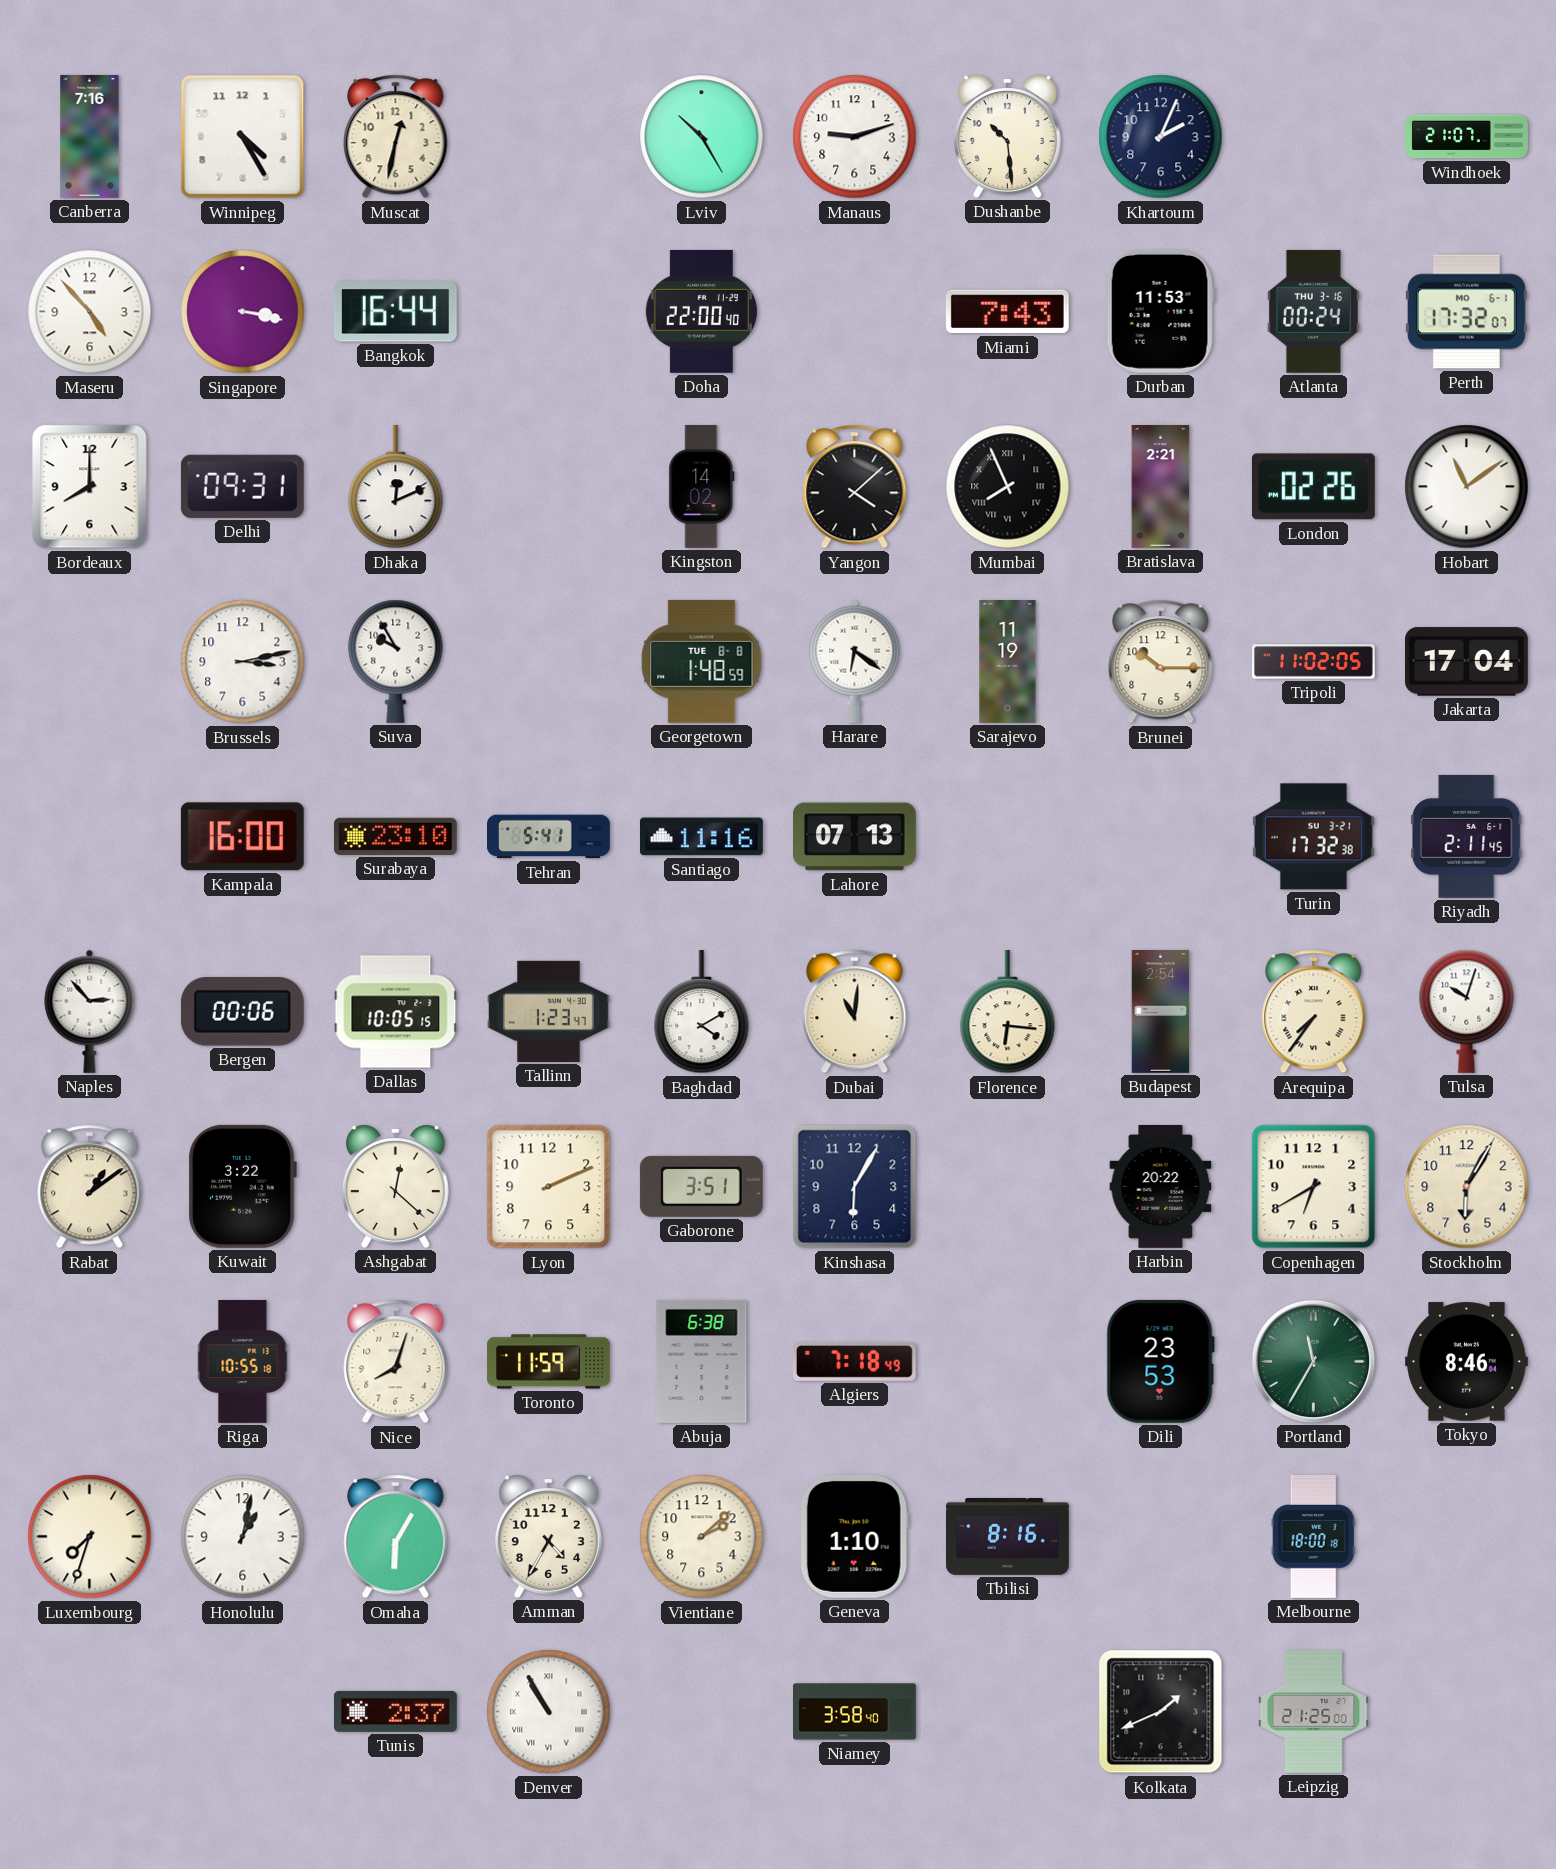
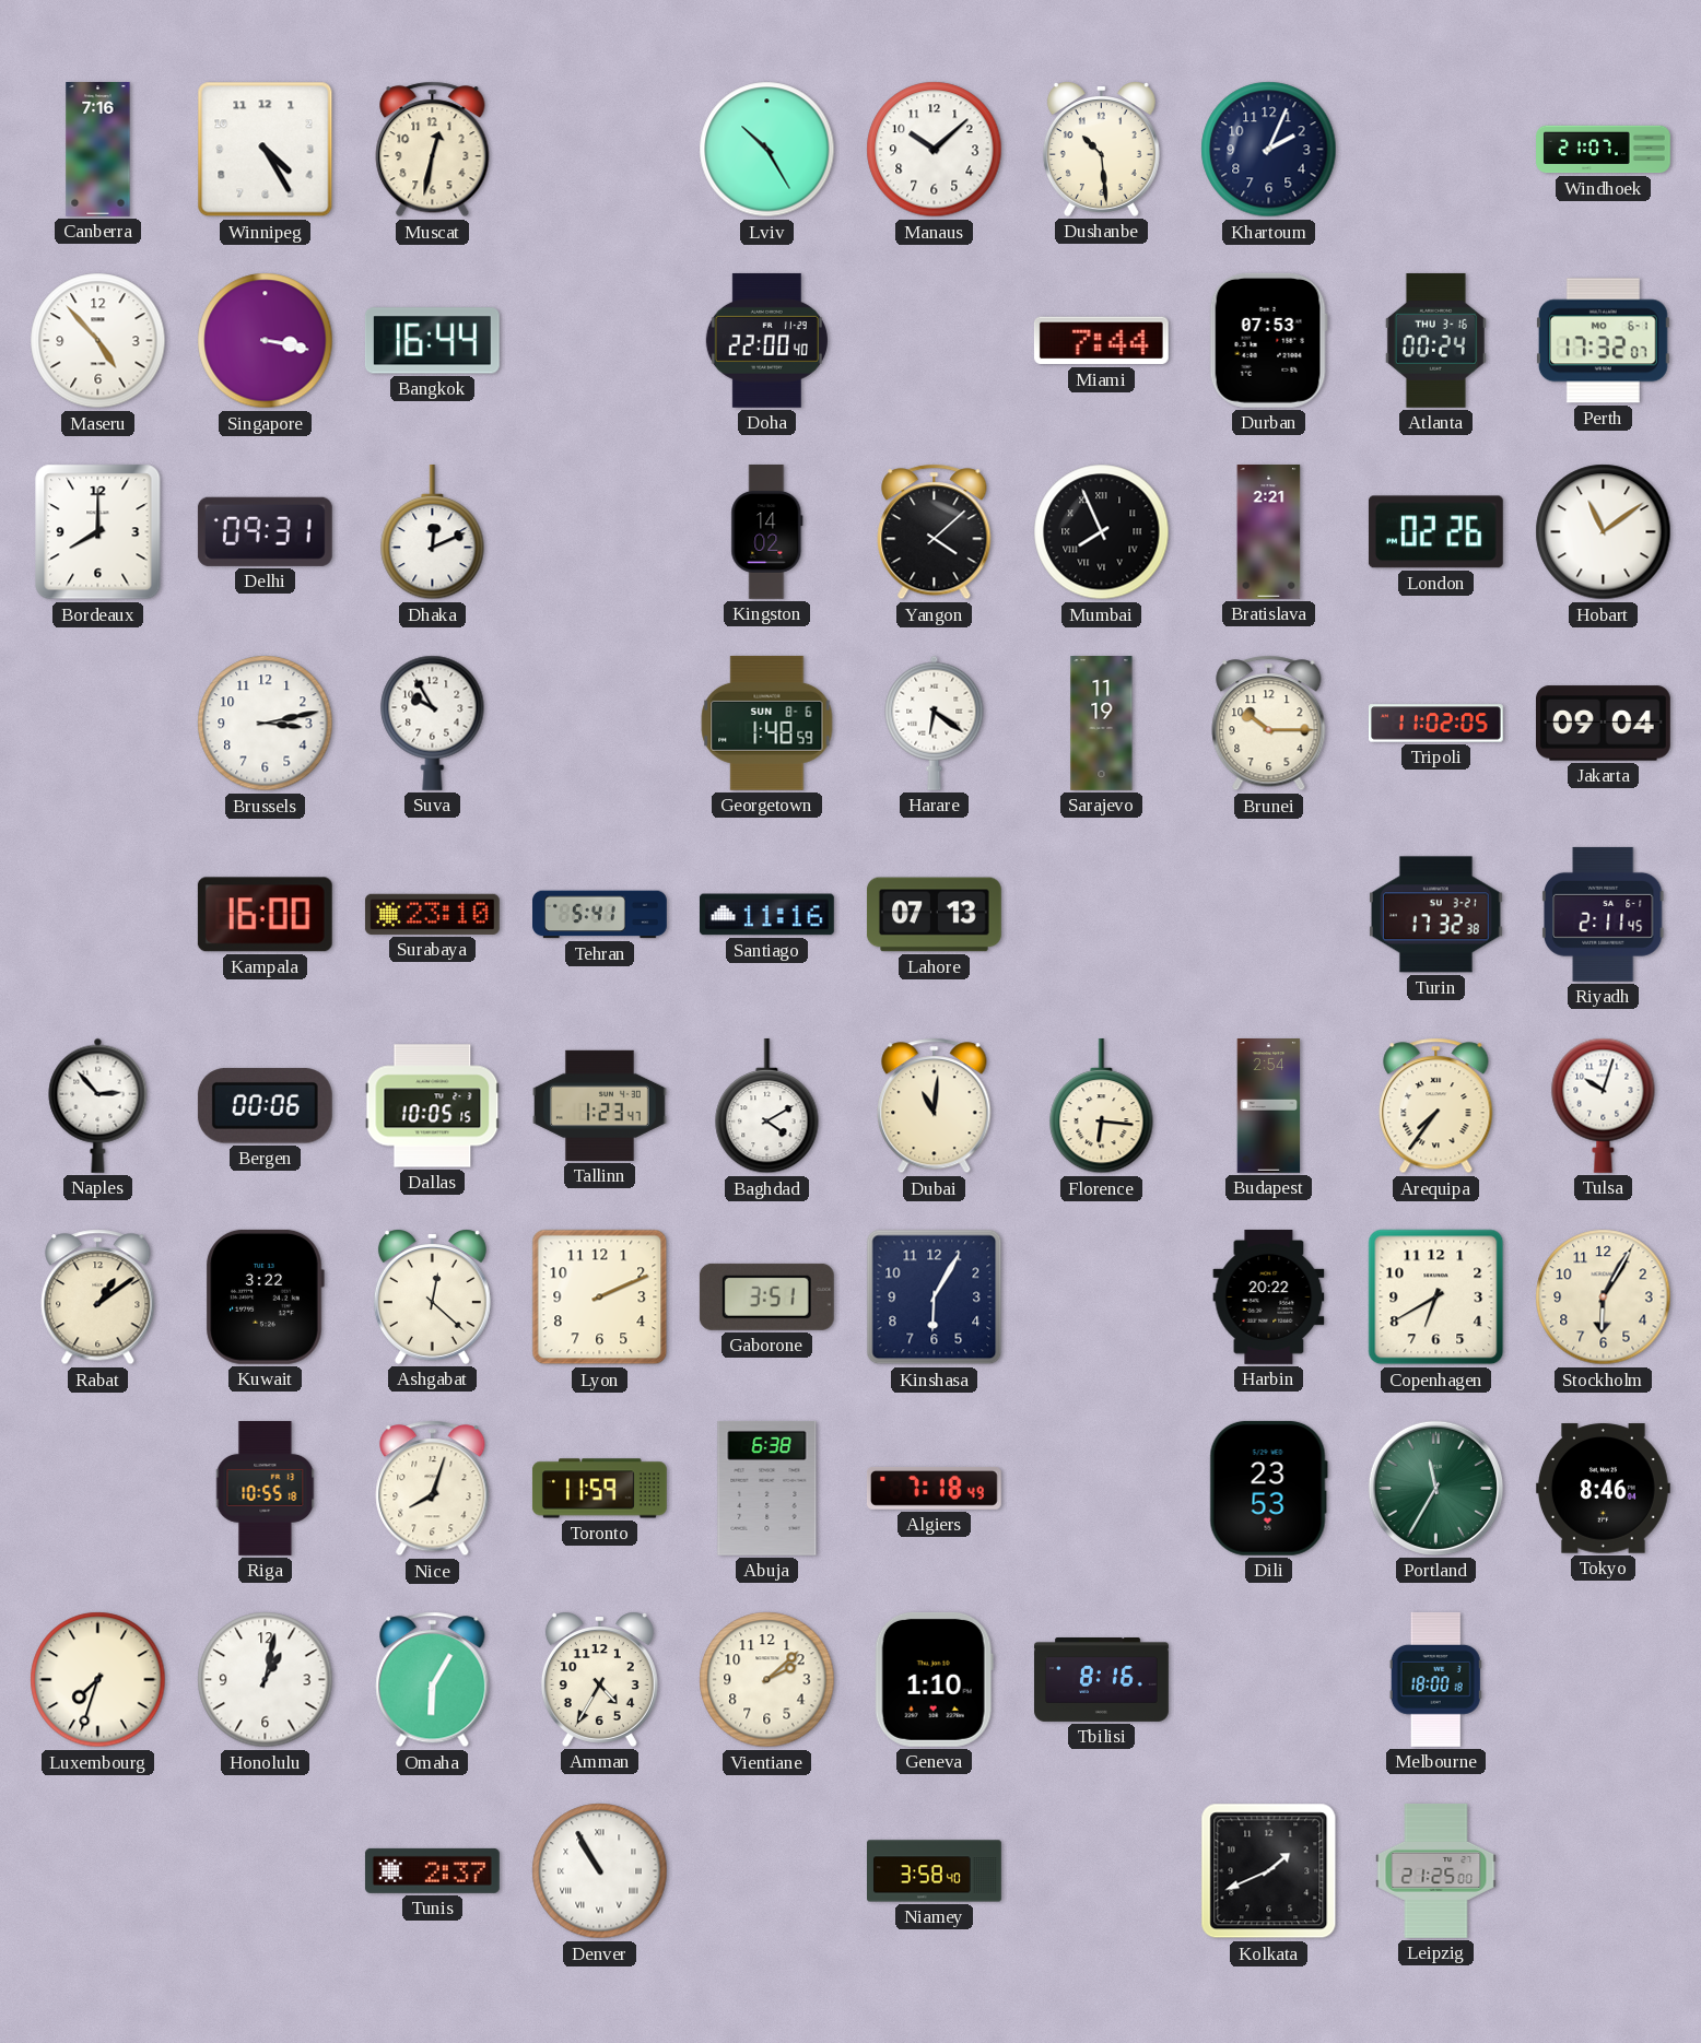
Manaus: 9:12 -> 10:08 (935, 150)
Miami: 7:43 -> 7:44 (1101, 341)
Durban: 11:53 -> 07:53 (1268, 340)
Georgetown date: TUE 8-8 -> SUN 8-6 (767, 723)
Jakarta: 17:04 -> 09:04 (1603, 724)
